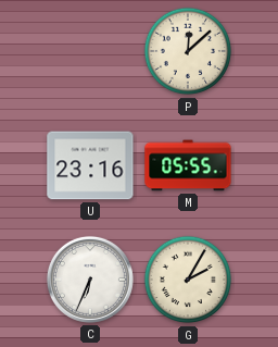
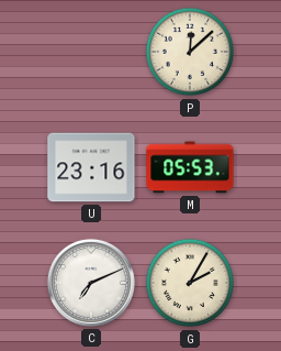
M: 05:55 -> 05:53 (190, 167)
C: 6:34 -> 7:11 (91, 283)
